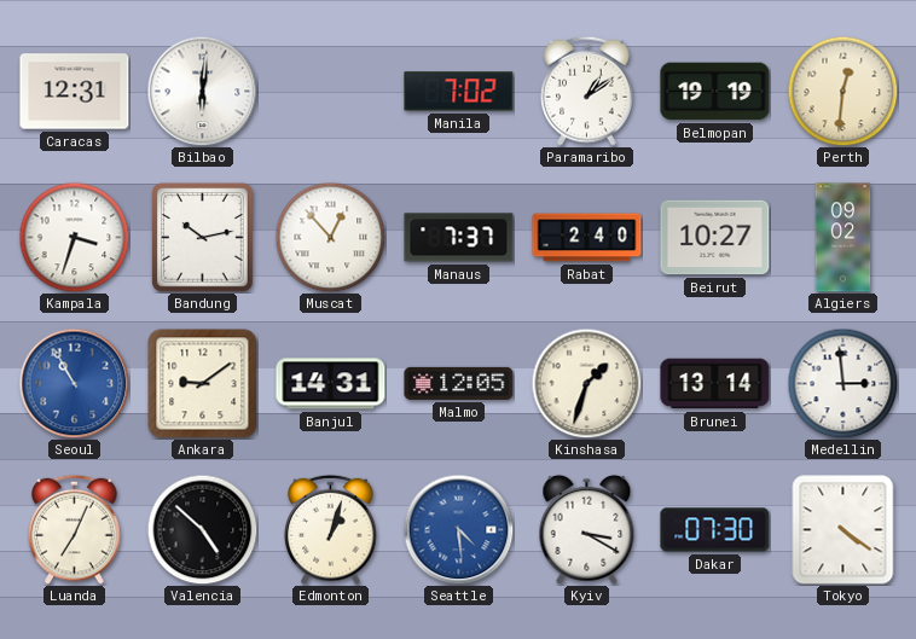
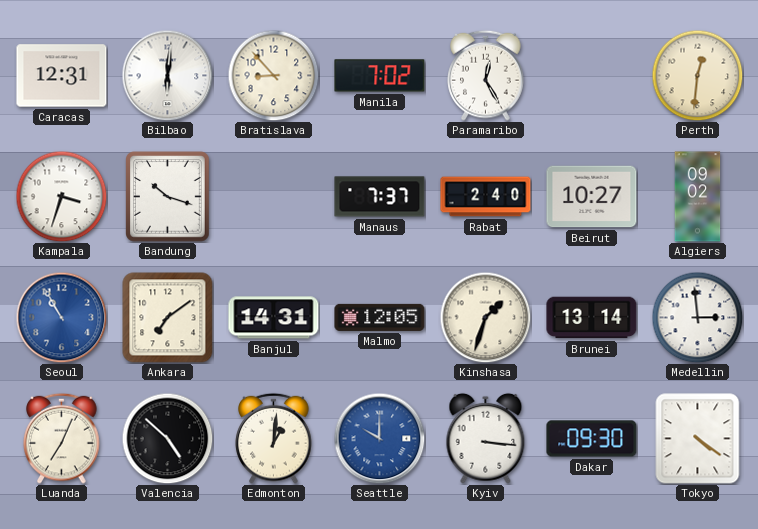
Bratislava: none -> 8:53 (273, 75)
Paramaribo: 1:09 -> 12:25 (486, 75)
Belmopan: 19:19 -> none (715, 92)
Bandung: 10:13 -> 10:18 (168, 197)
Muscat: 12:53 -> none (330, 237)
Ankara: 9:09 -> 7:09 (168, 318)
Edmonton: 1:03 -> 1:01 (274, 438)
Seattle: 4:29 -> 10:00 (379, 438)
Kyiv: 3:20 -> 3:16 (486, 438)
Dakar: 07:30 -> 09:30 (592, 439)
